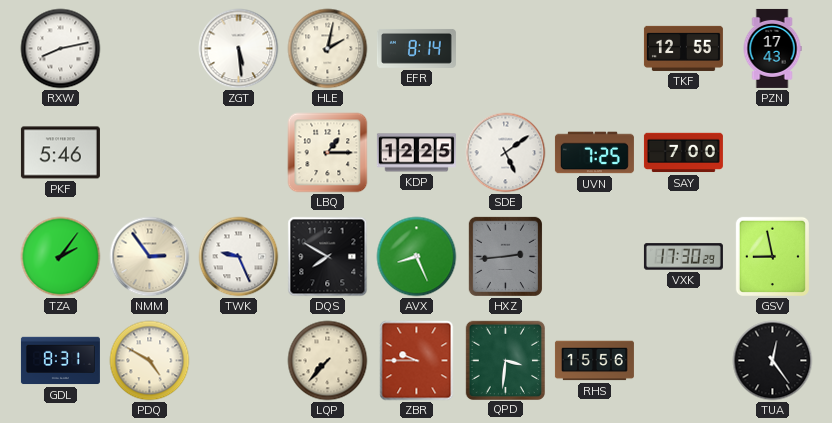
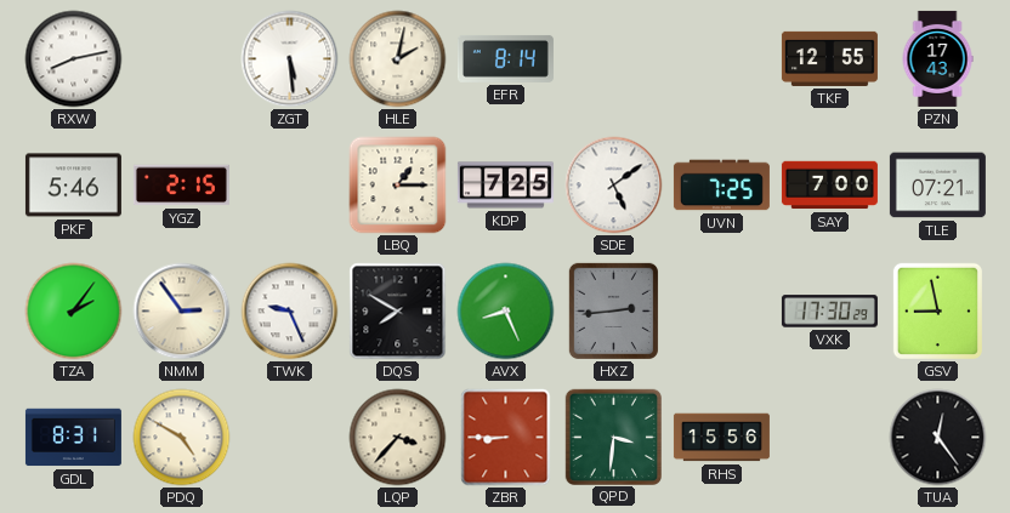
YGZ: none -> 2:15 (181, 186)
KDP: 12:25 -> 7:25 (505, 186)
TLE: none -> 07:21 (937, 186)
LQP: 7:37 -> 3:37 (398, 438)
ZBR: 9:45 -> 8:45 (506, 438)
